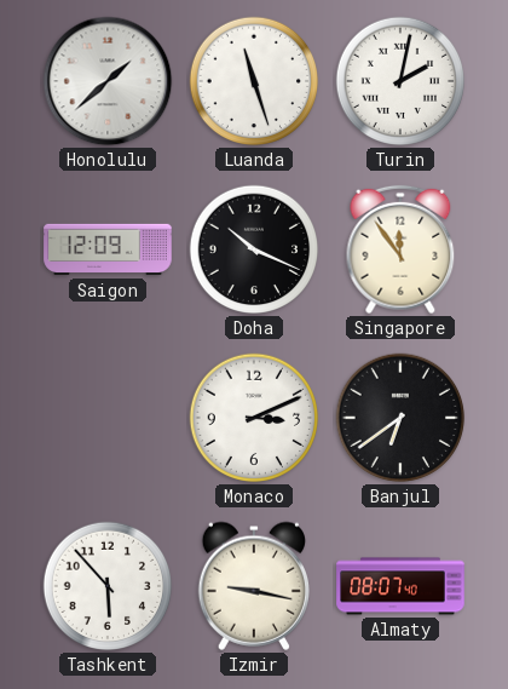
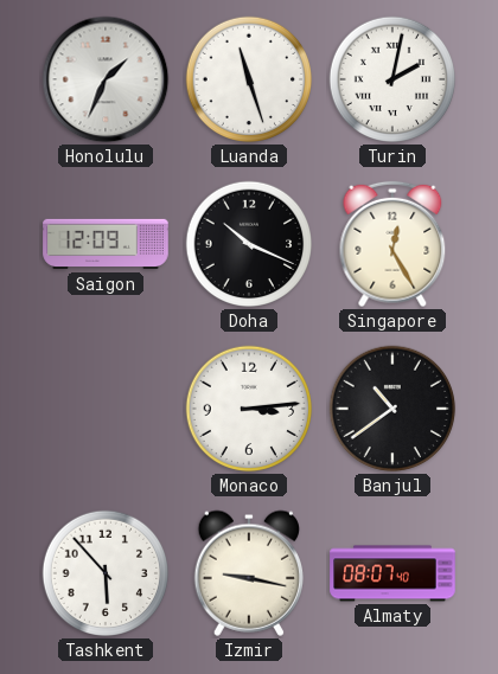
Honolulu: 1:38 -> 1:34 (106, 79)
Singapore: 11:54 -> 12:25 (392, 244)
Monaco: 3:11 -> 3:14 (249, 409)
Banjul: 6:39 -> 10:39 (392, 409)
